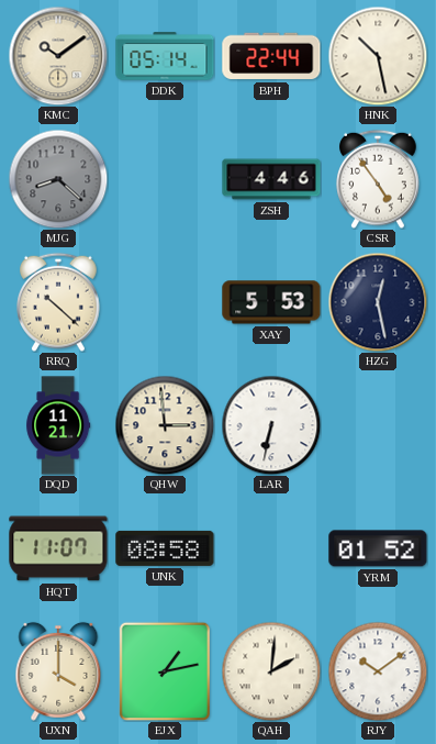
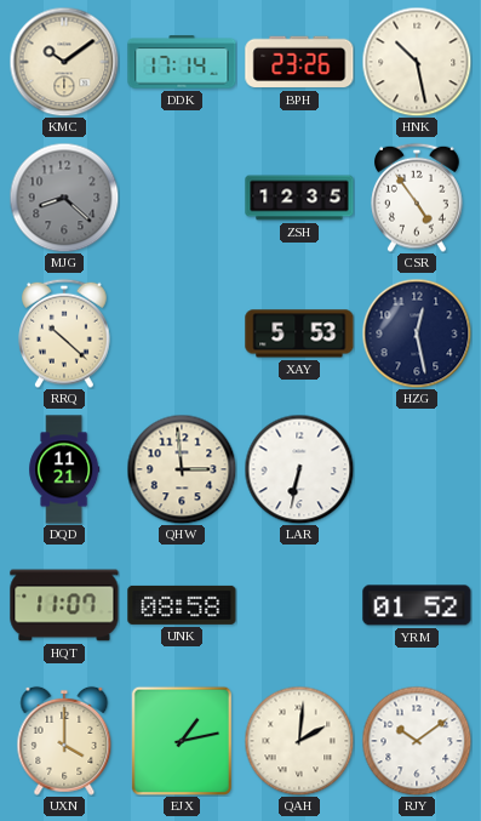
DDK: 05:14 -> 17:14 (182, 62)
BPH: 22:44 -> 23:26 (299, 62)
ZSH: 4:46 -> 12:35 (299, 198)
